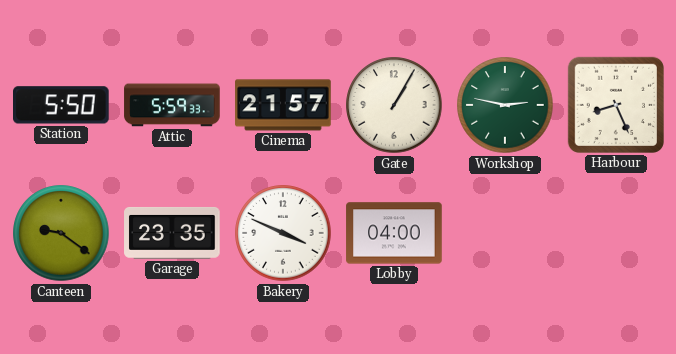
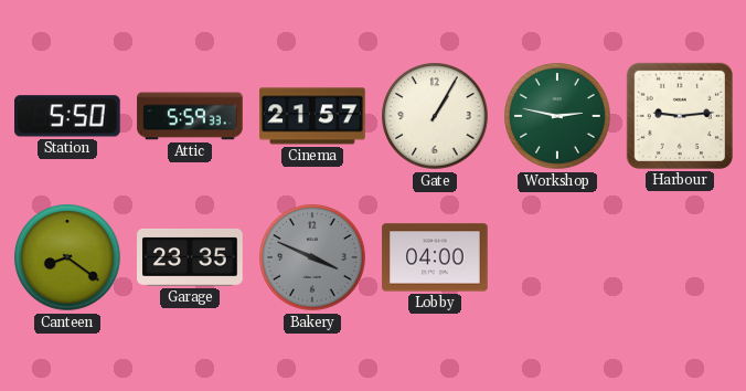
Harbour: 8:26 -> 9:14 (680, 116)
Canteen: 9:21 -> 8:21 (67, 257)
Bakery dial: white -> grey (312, 257)
